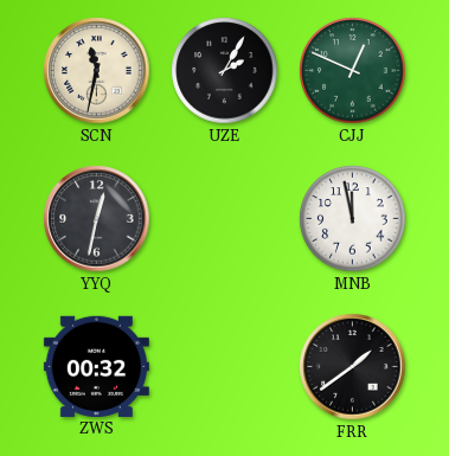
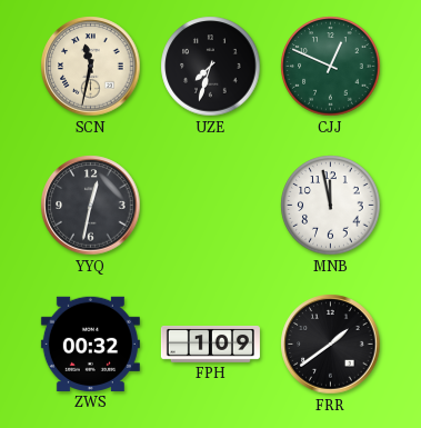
UZE: 2:05 -> 7:33 (211, 67)
FPH: none -> 1:09 (210, 344)
